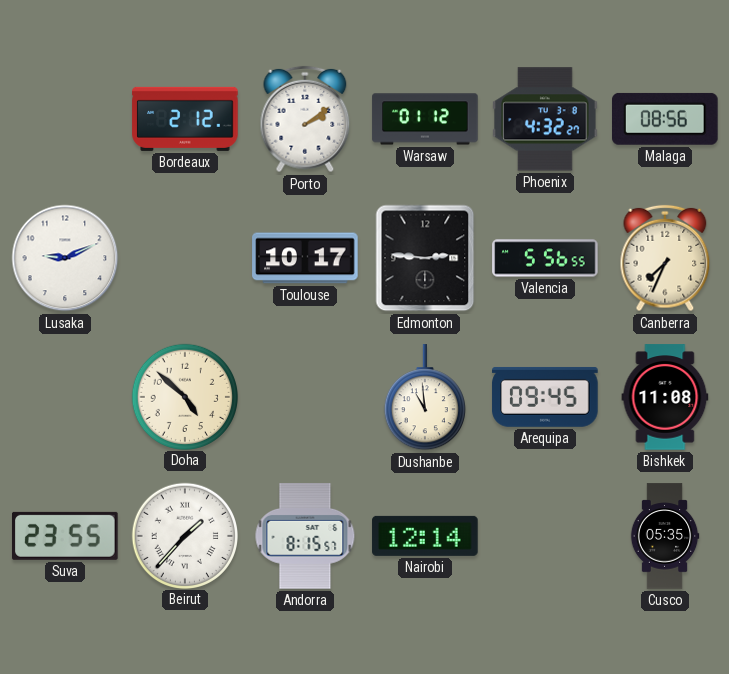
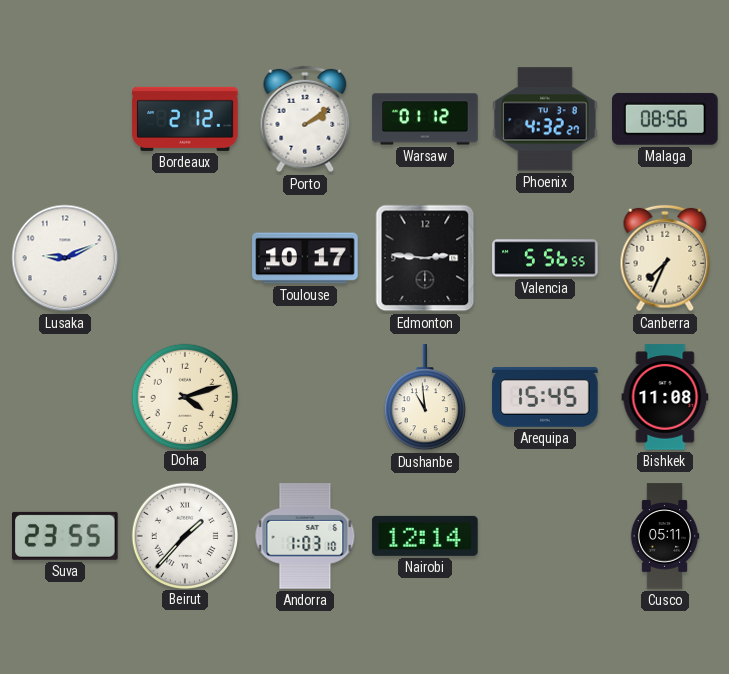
Doha: 4:52 -> 4:12 (184, 396)
Arequipa: 09:45 -> 15:45 (545, 397)
Andorra: 8:15 -> 1:03 (305, 536)
Cusco: 05:35 -> 05:11 (665, 536)
